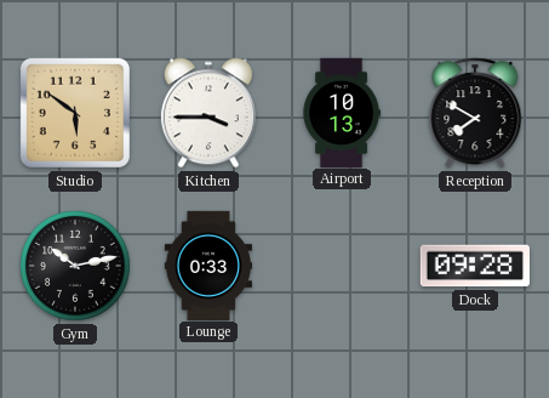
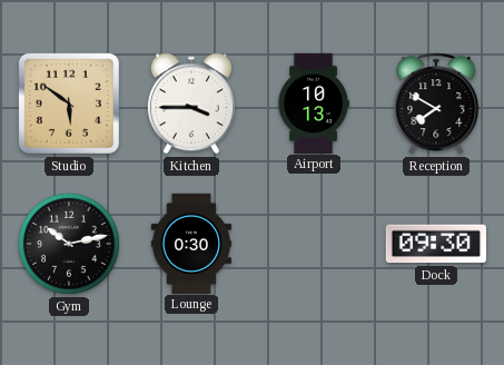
Lounge: 0:33 -> 0:30 (190, 243)
Dock: 09:28 -> 09:30 (436, 244)
